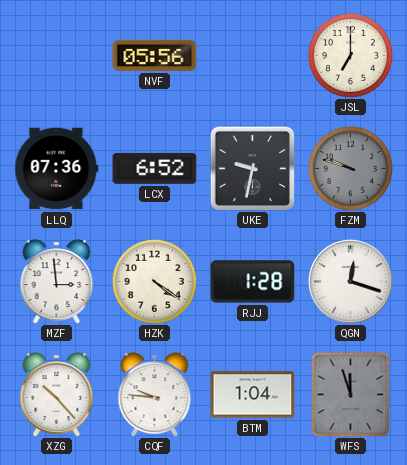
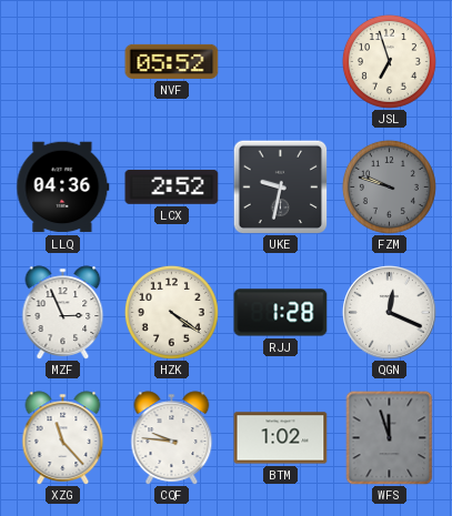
NVF: 05:56 -> 05:52 (172, 61)
JSL: 7:00 -> 6:57 (389, 61)
LLQ: 07:36 -> 04:36 (63, 188)
LCX: 6:52 -> 2:52 (172, 188)
MZF: 2:59 -> 2:56 (63, 313)
QGN: 12:18 -> 12:19 (390, 313)
XZG: 10:23 -> 11:23 (63, 438)
BTM: 1:04 -> 1:02 (281, 438)
